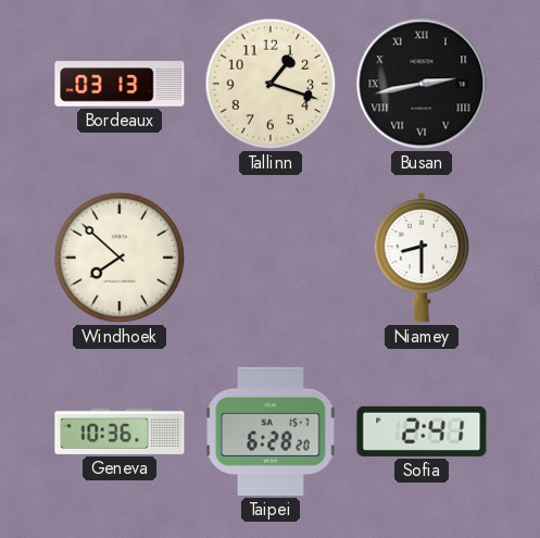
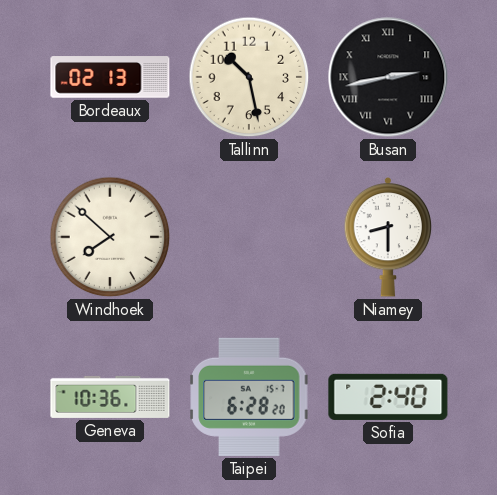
Bordeaux: 03:13 -> 02:13 (110, 77)
Tallinn: 1:18 -> 10:28 (249, 77)
Sofia: 2:41 -> 2:40 (388, 397)
